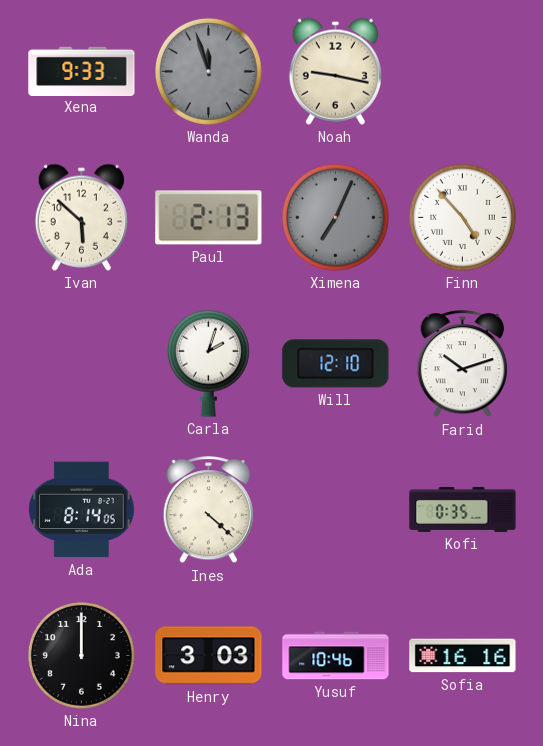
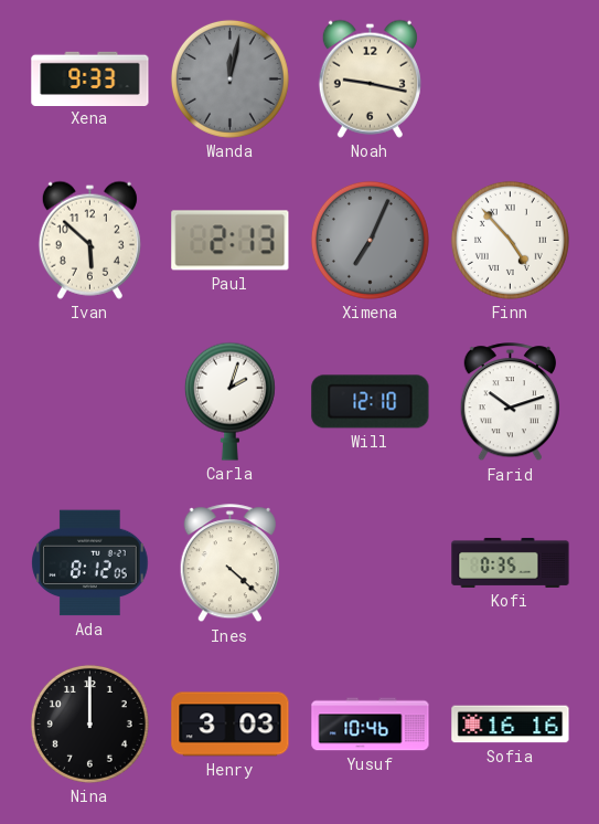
Wanda: 11:57 -> 12:02 (229, 78)
Ada: 8:14 -> 8:12 (90, 563)
